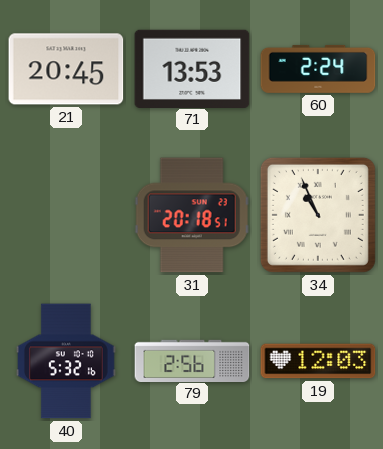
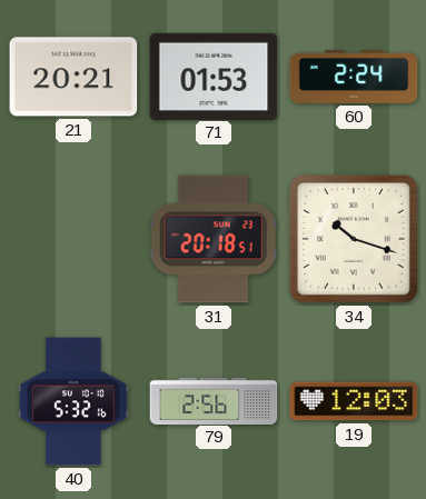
21: 20:45 -> 20:21 (73, 77)
71: 13:53 -> 01:53 (214, 76)
34: 10:56 -> 10:18 (354, 239)
